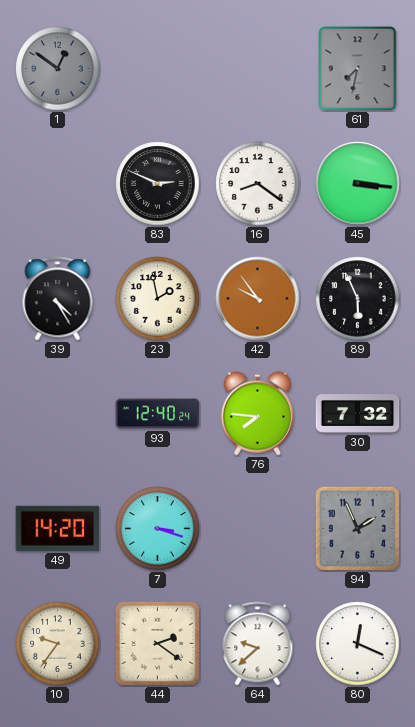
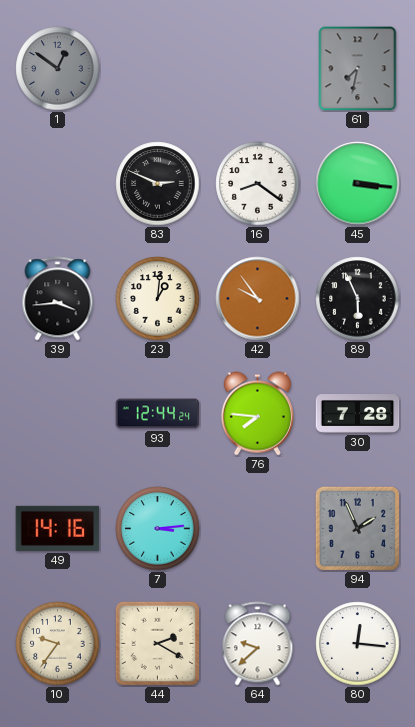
39: 4:25 -> 3:44 (58, 299)
23: 1:58 -> 1:01 (158, 299)
93: 12:40 -> 12:44 (158, 414)
30: 7:32 -> 7:28 (358, 414)
49: 14:20 -> 14:16 (58, 528)
7: 3:18 -> 3:14 (158, 529)
44: 2:21 -> 2:20 (157, 643)
80: 12:19 -> 12:16 (358, 644)
